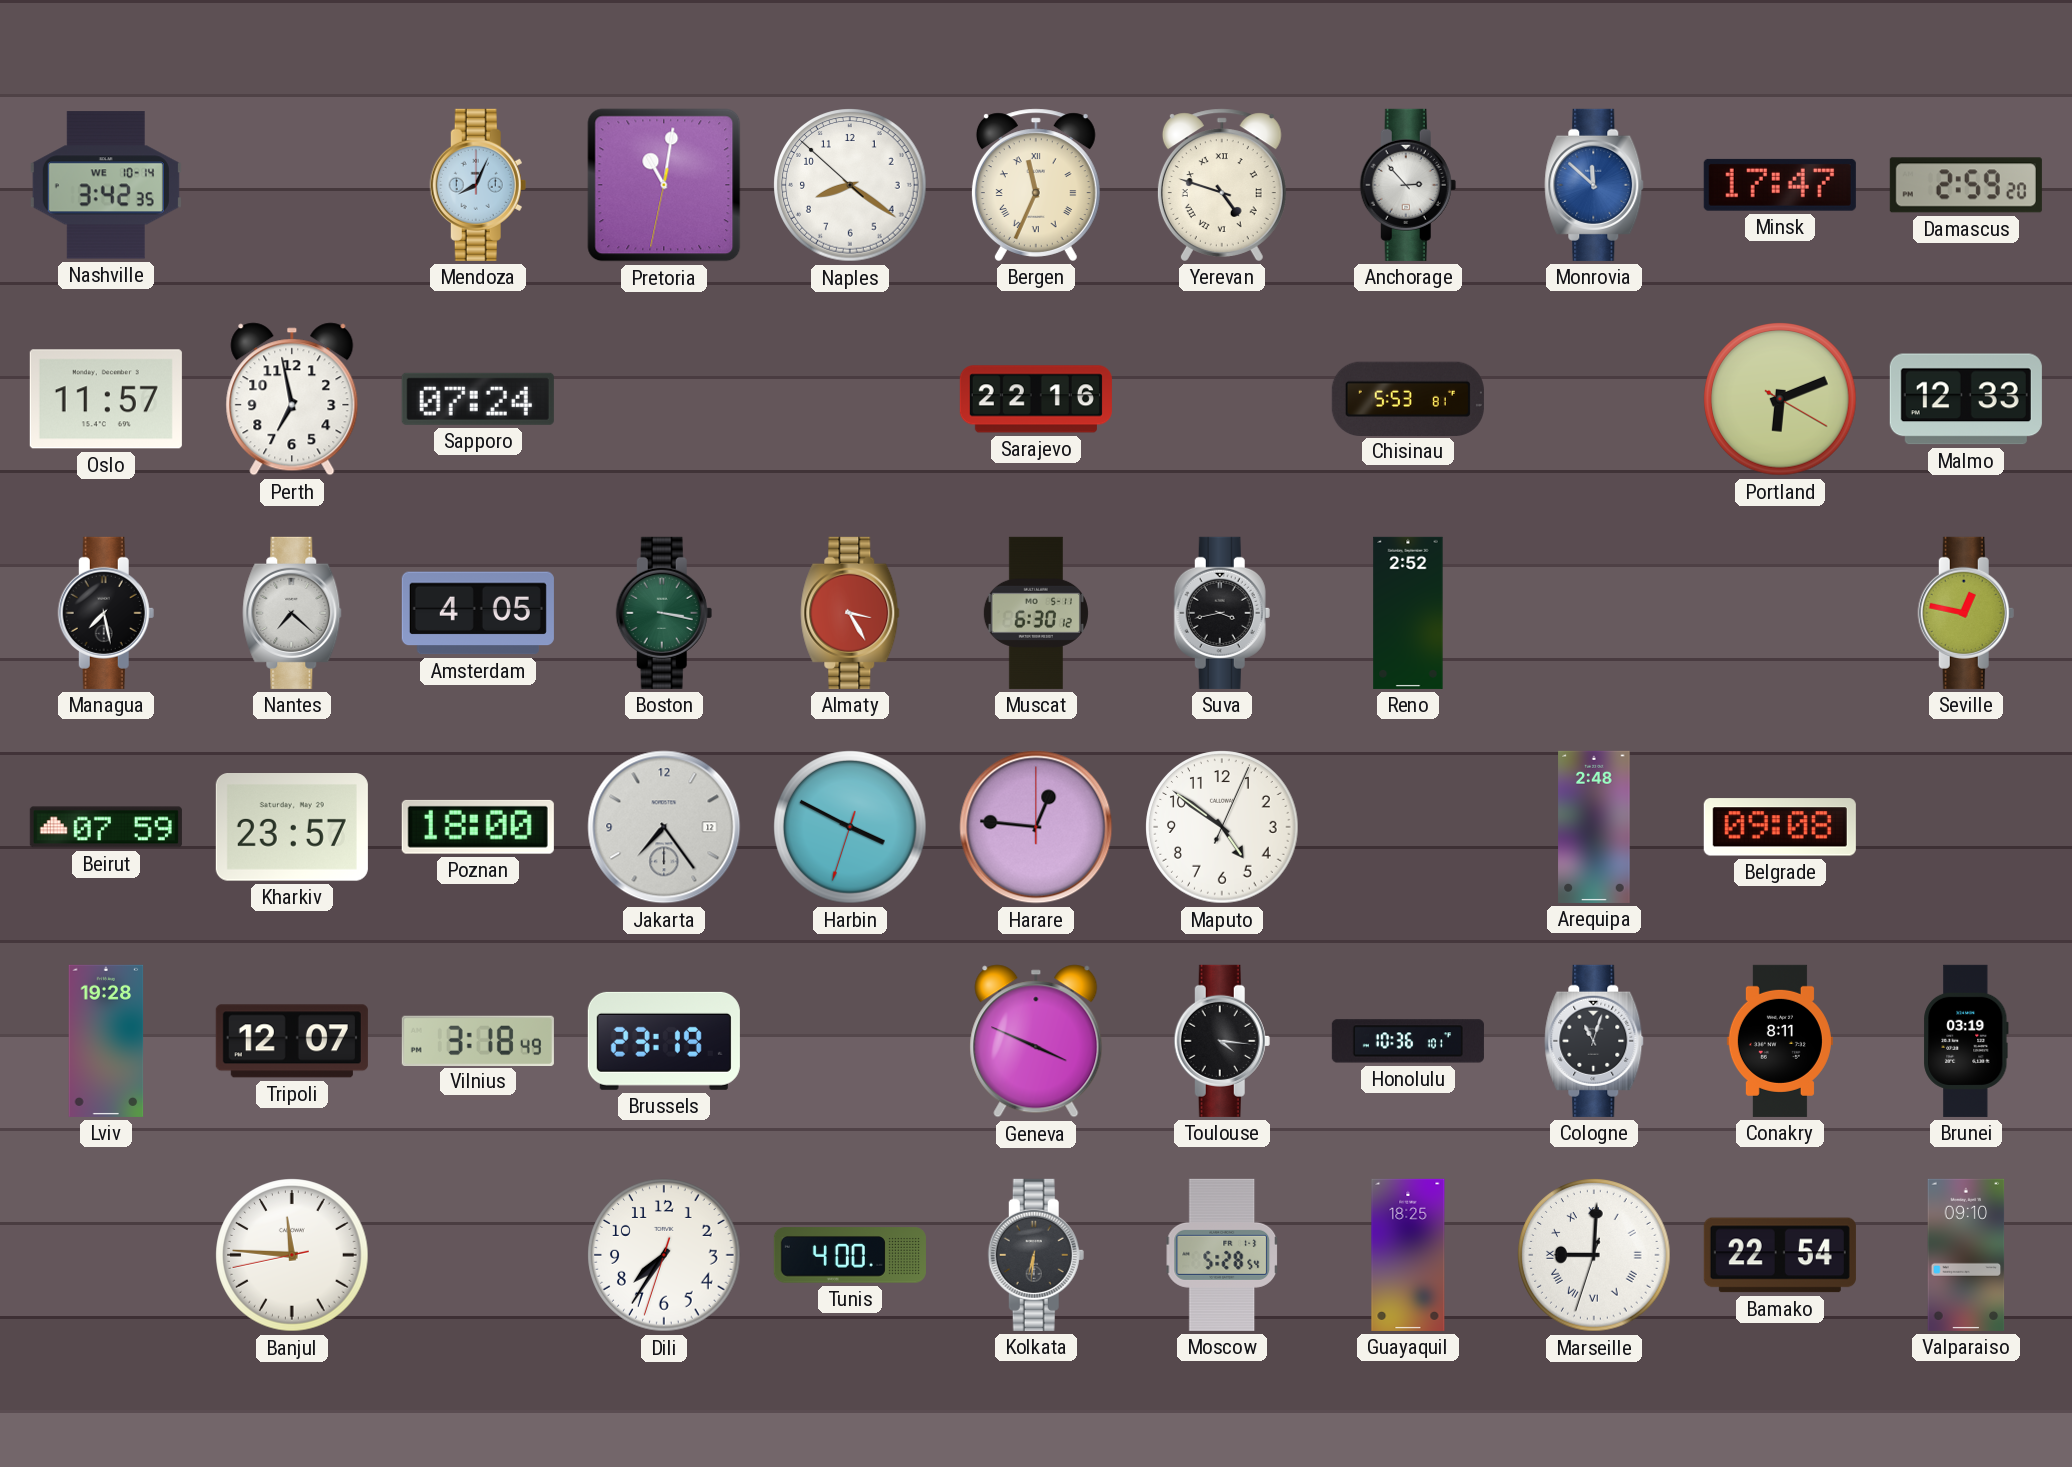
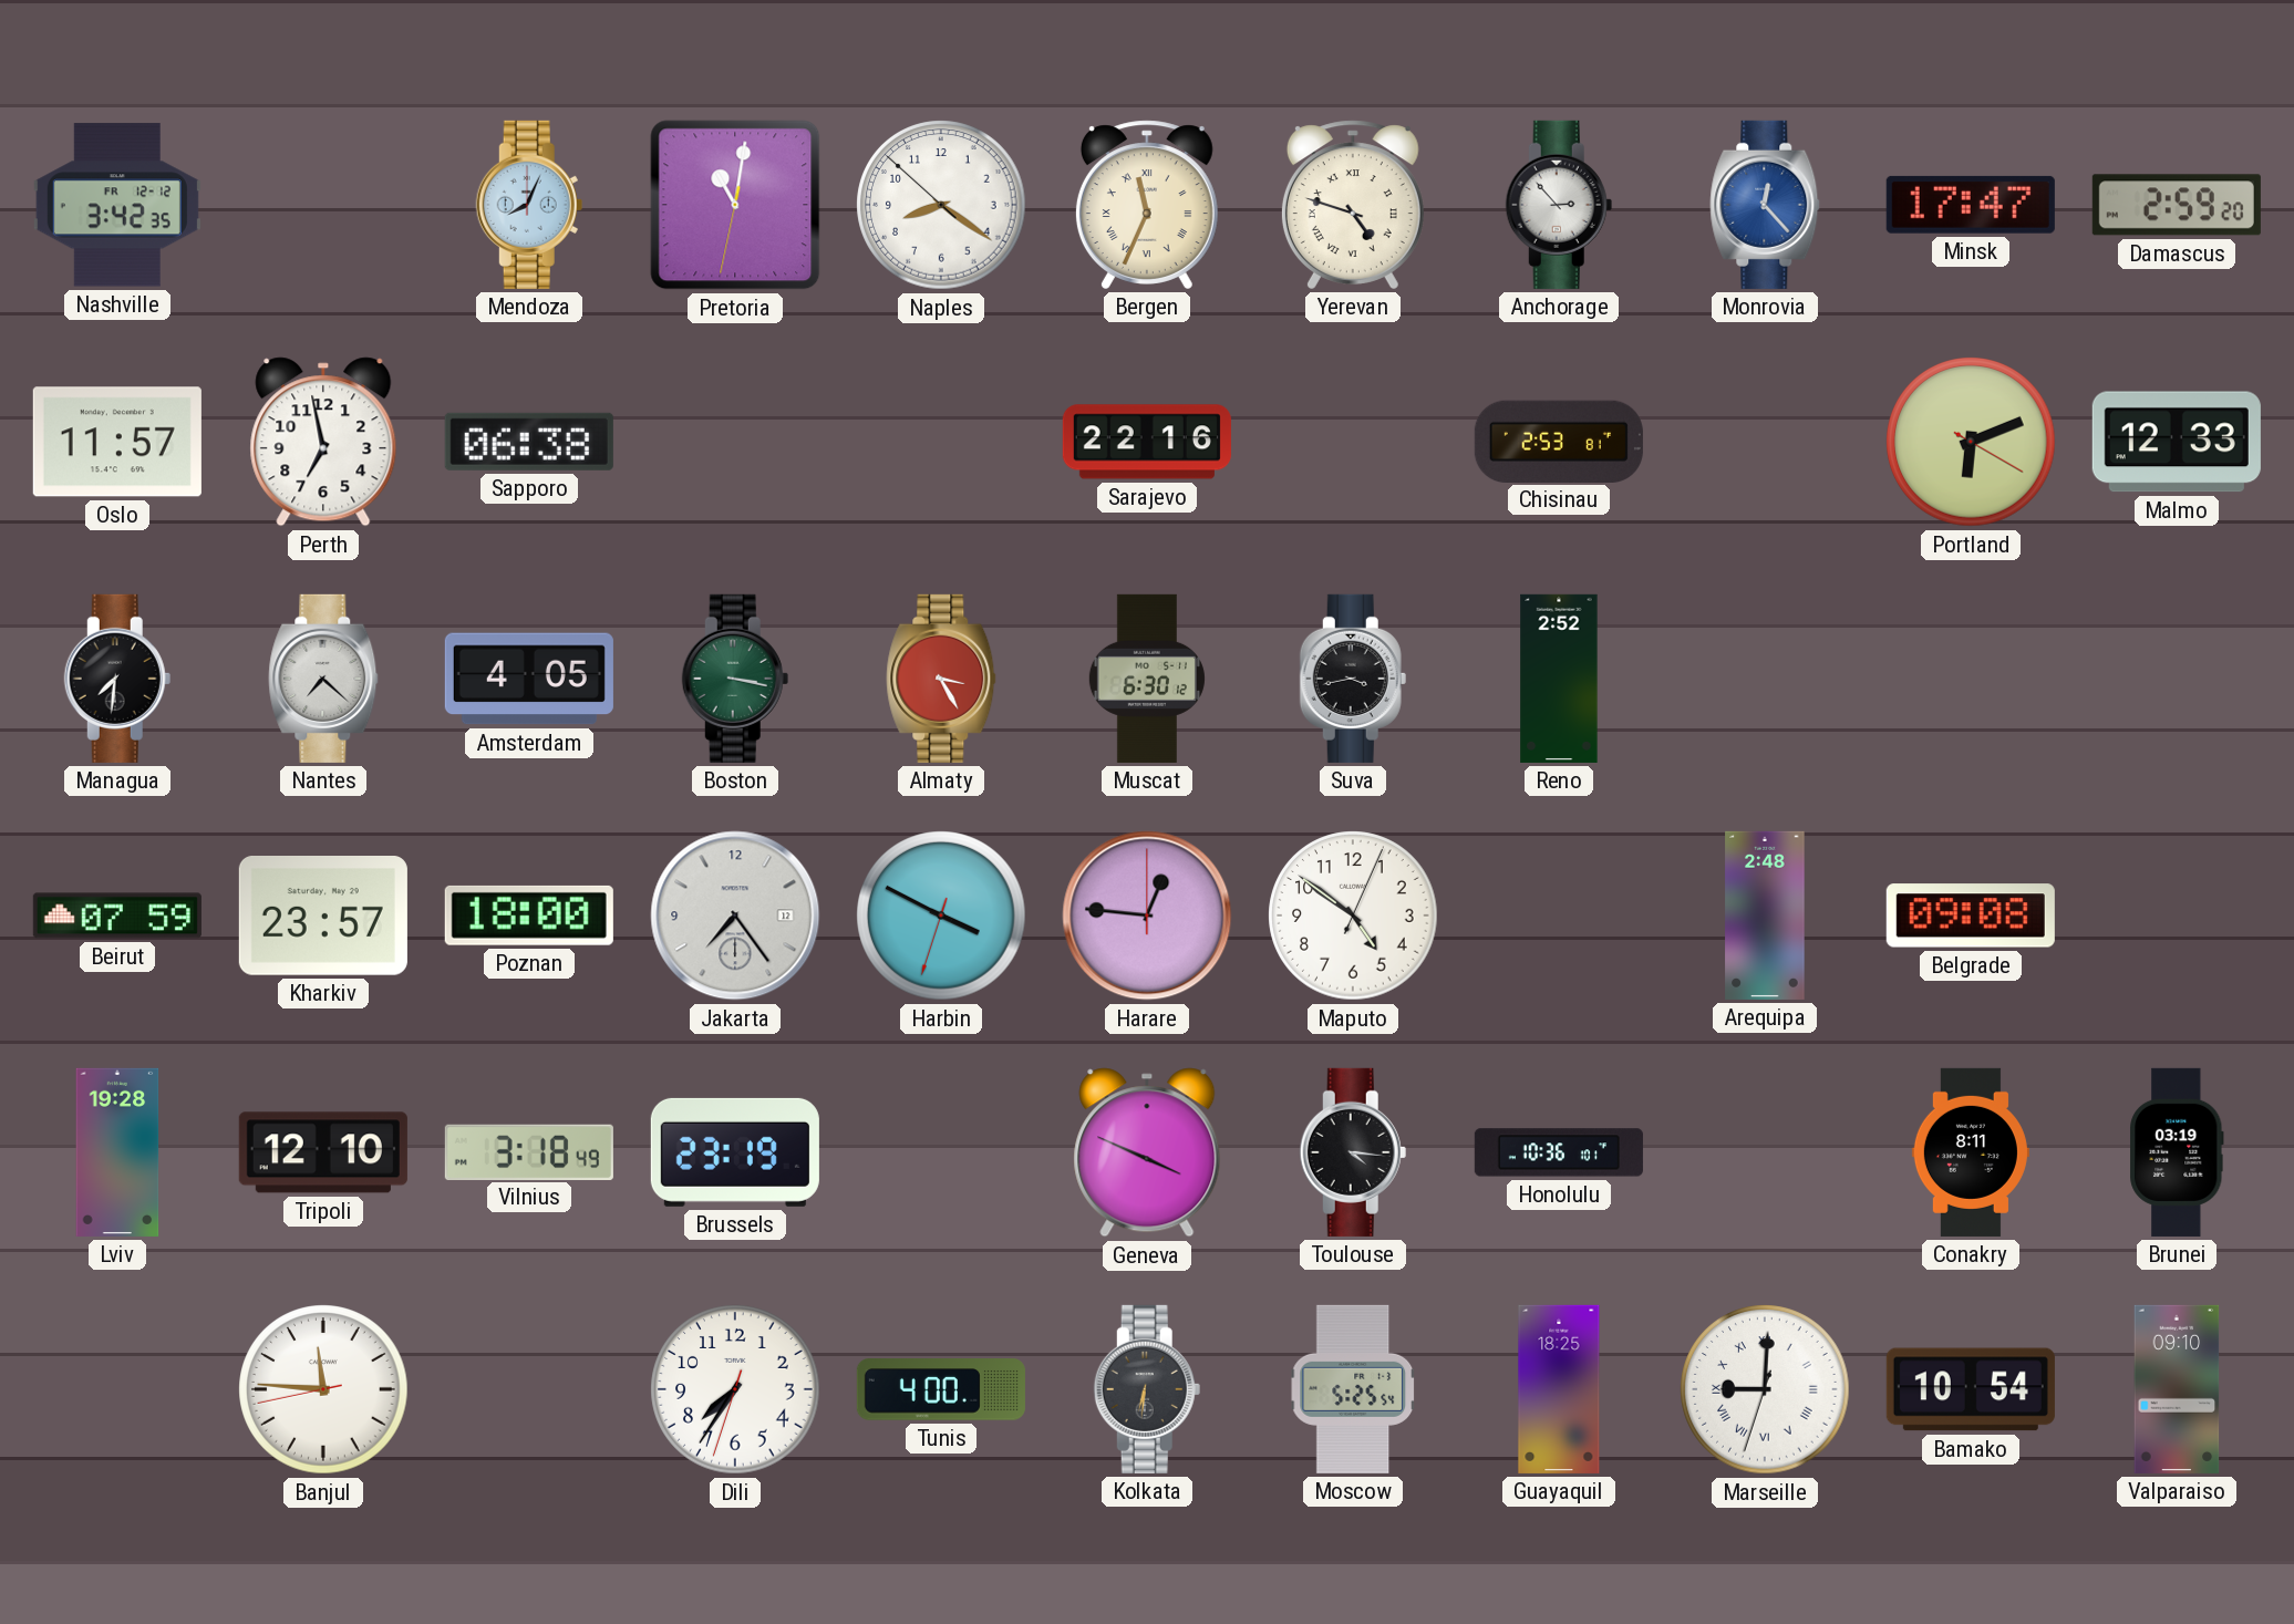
Nashville date: WE 10-14 -> FR 12-12 (117, 205)
Monrovia: 11:52 -> 12:23 (1765, 205)
Sapporo: 07:24 -> 06:38 (529, 442)
Chisinau: 5:53 -> 2:53 (1559, 441)
Managua: 7:28 -> 7:31 (117, 679)
Seville: 12:47 -> none (1966, 613)
Tripoli: 12:07 -> 12:10 (323, 1152)
Cologne: 11:03 -> none (1594, 1041)
Moscow: 5:28 -> 5:25 (1353, 1389)
Bamako: 22:54 -> 10:54 (1971, 1389)
